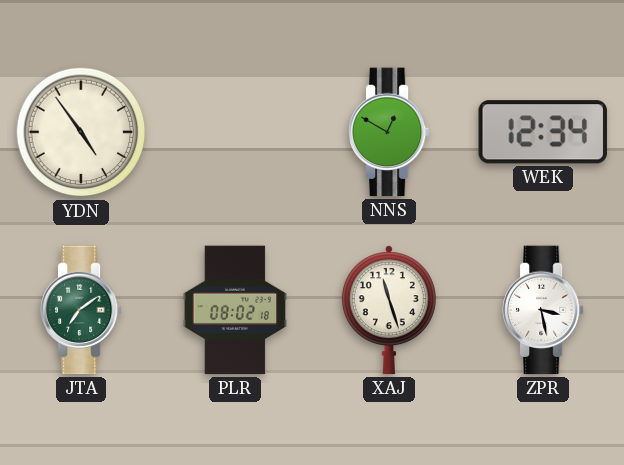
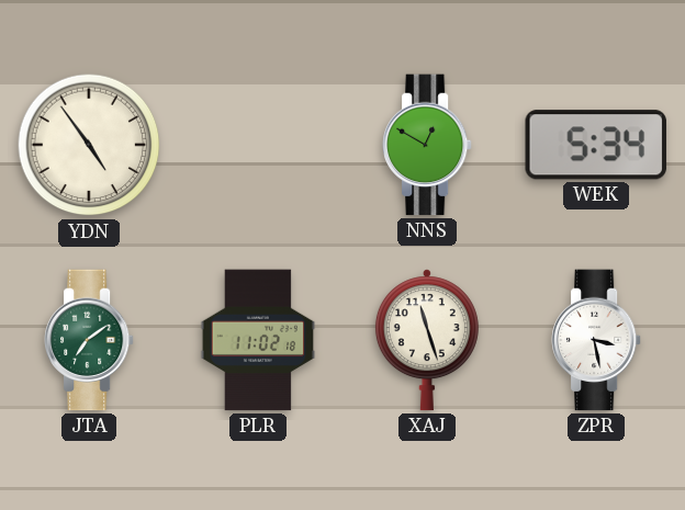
WEK: 12:34 -> 5:34 (596, 145)
PLR: 08:02 -> 11:02 (258, 340)
